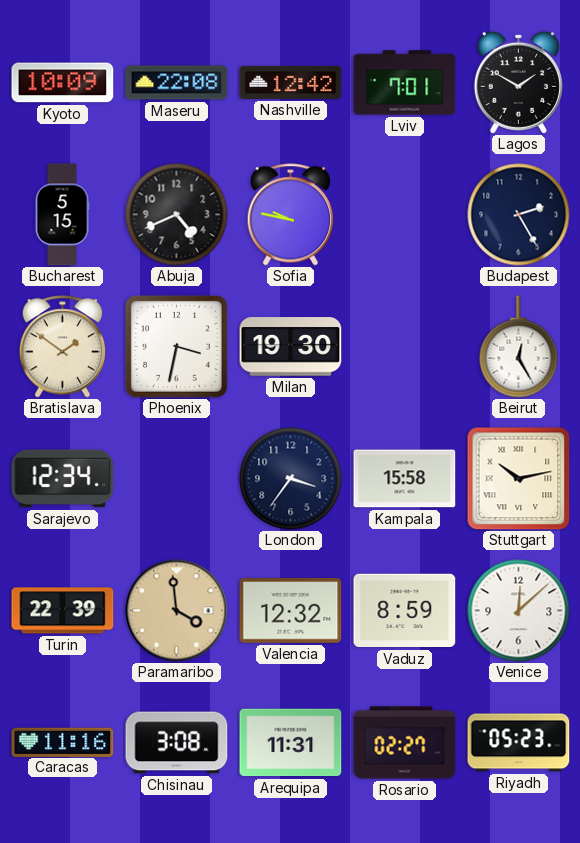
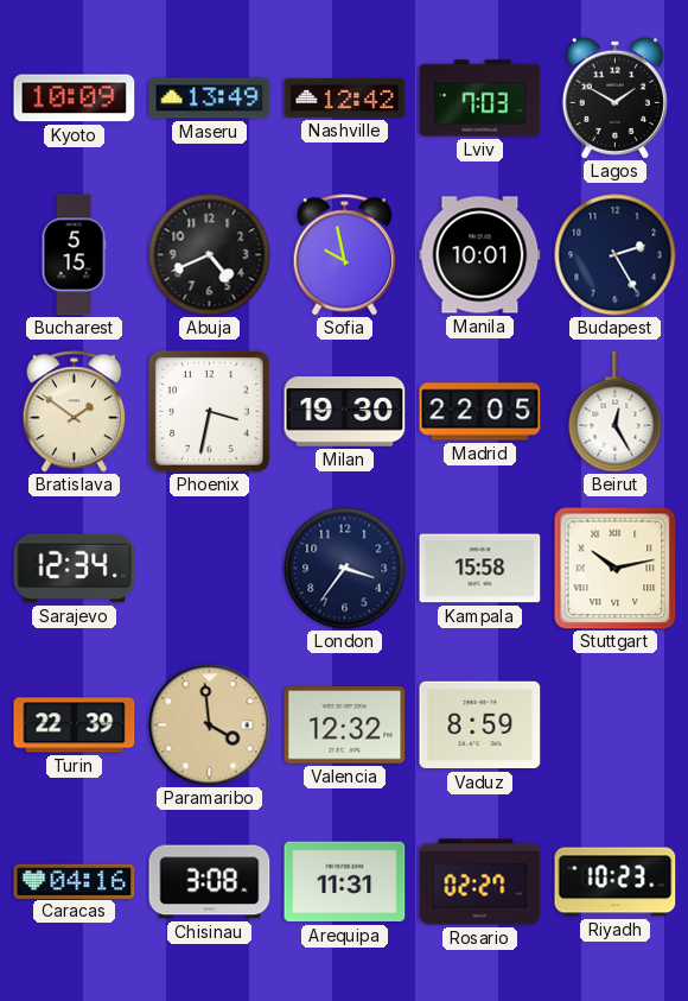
Maseru: 22:08 -> 13:49 (210, 99)
Lviv: 7:01 -> 7:03 (480, 99)
Sofia: 9:47 -> 9:58 (345, 255)
Manila: none -> 10:01 (480, 255)
Madrid: none -> 22:05 (480, 412)
Venice: 12:08 -> none (519, 611)
Caracas: 11:16 -> 04:16 (75, 881)
Riyadh: 05:23 -> 10:23 (616, 882)
